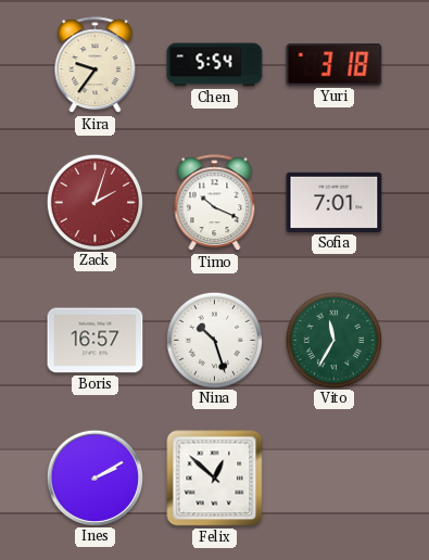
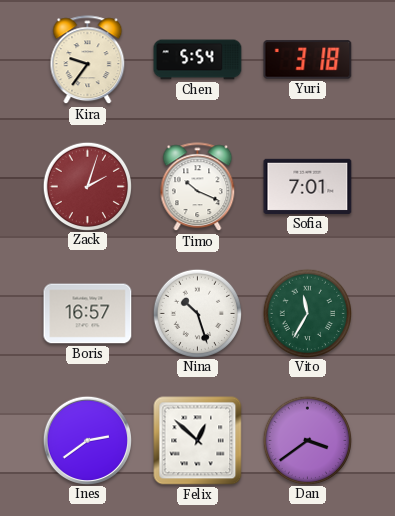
Ines: 2:10 -> 2:39 (87, 440)
Dan: none -> 3:39 (307, 440)
